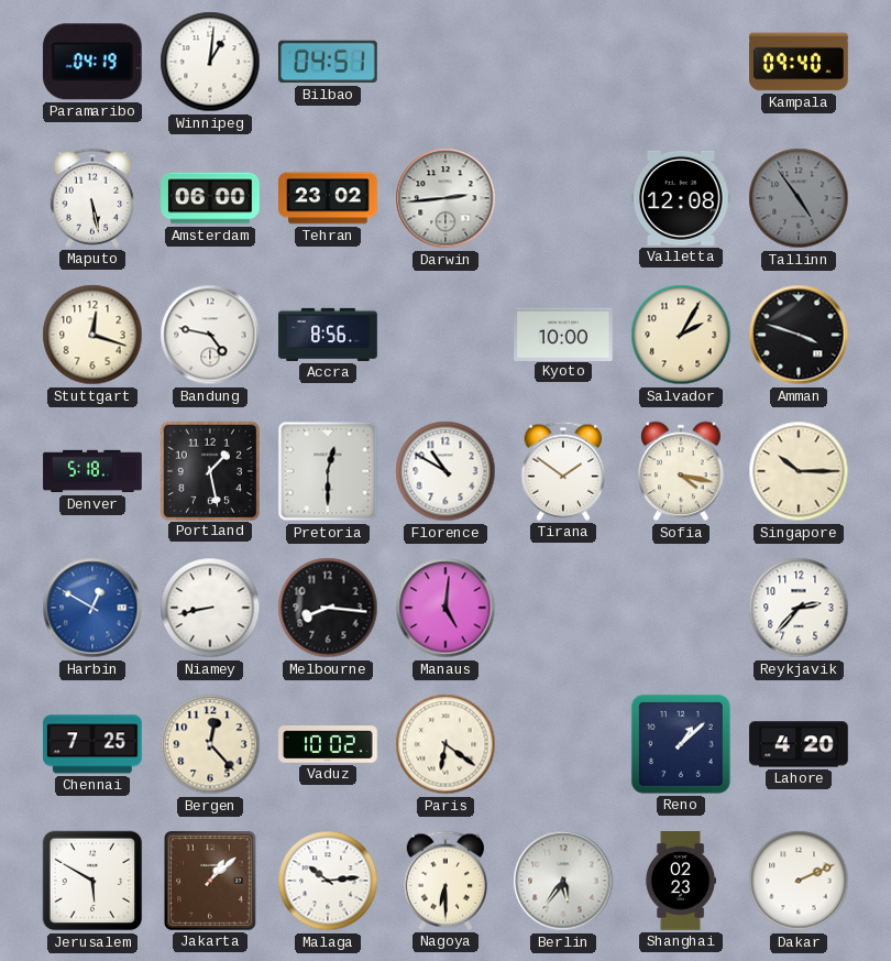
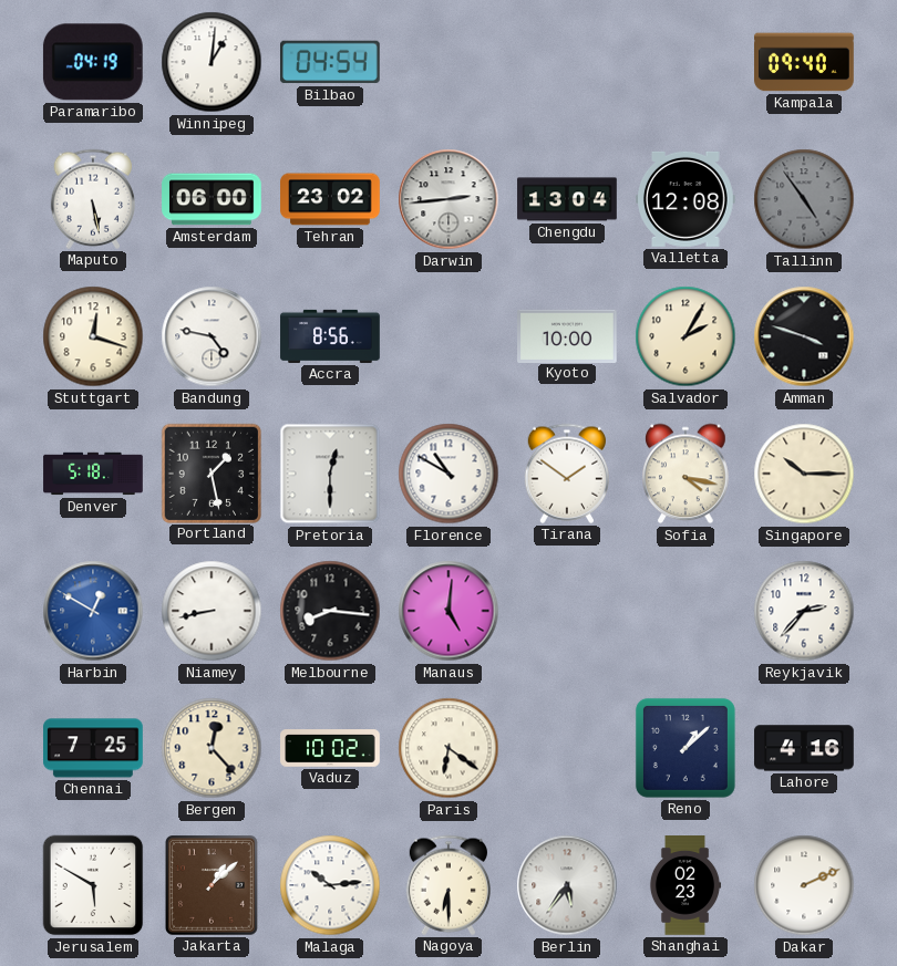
Bilbao: 04:51 -> 04:54 (331, 62)
Chengdu: none -> 13:04 (567, 199)
Lahore: 4:20 -> 4:16 (804, 748)
